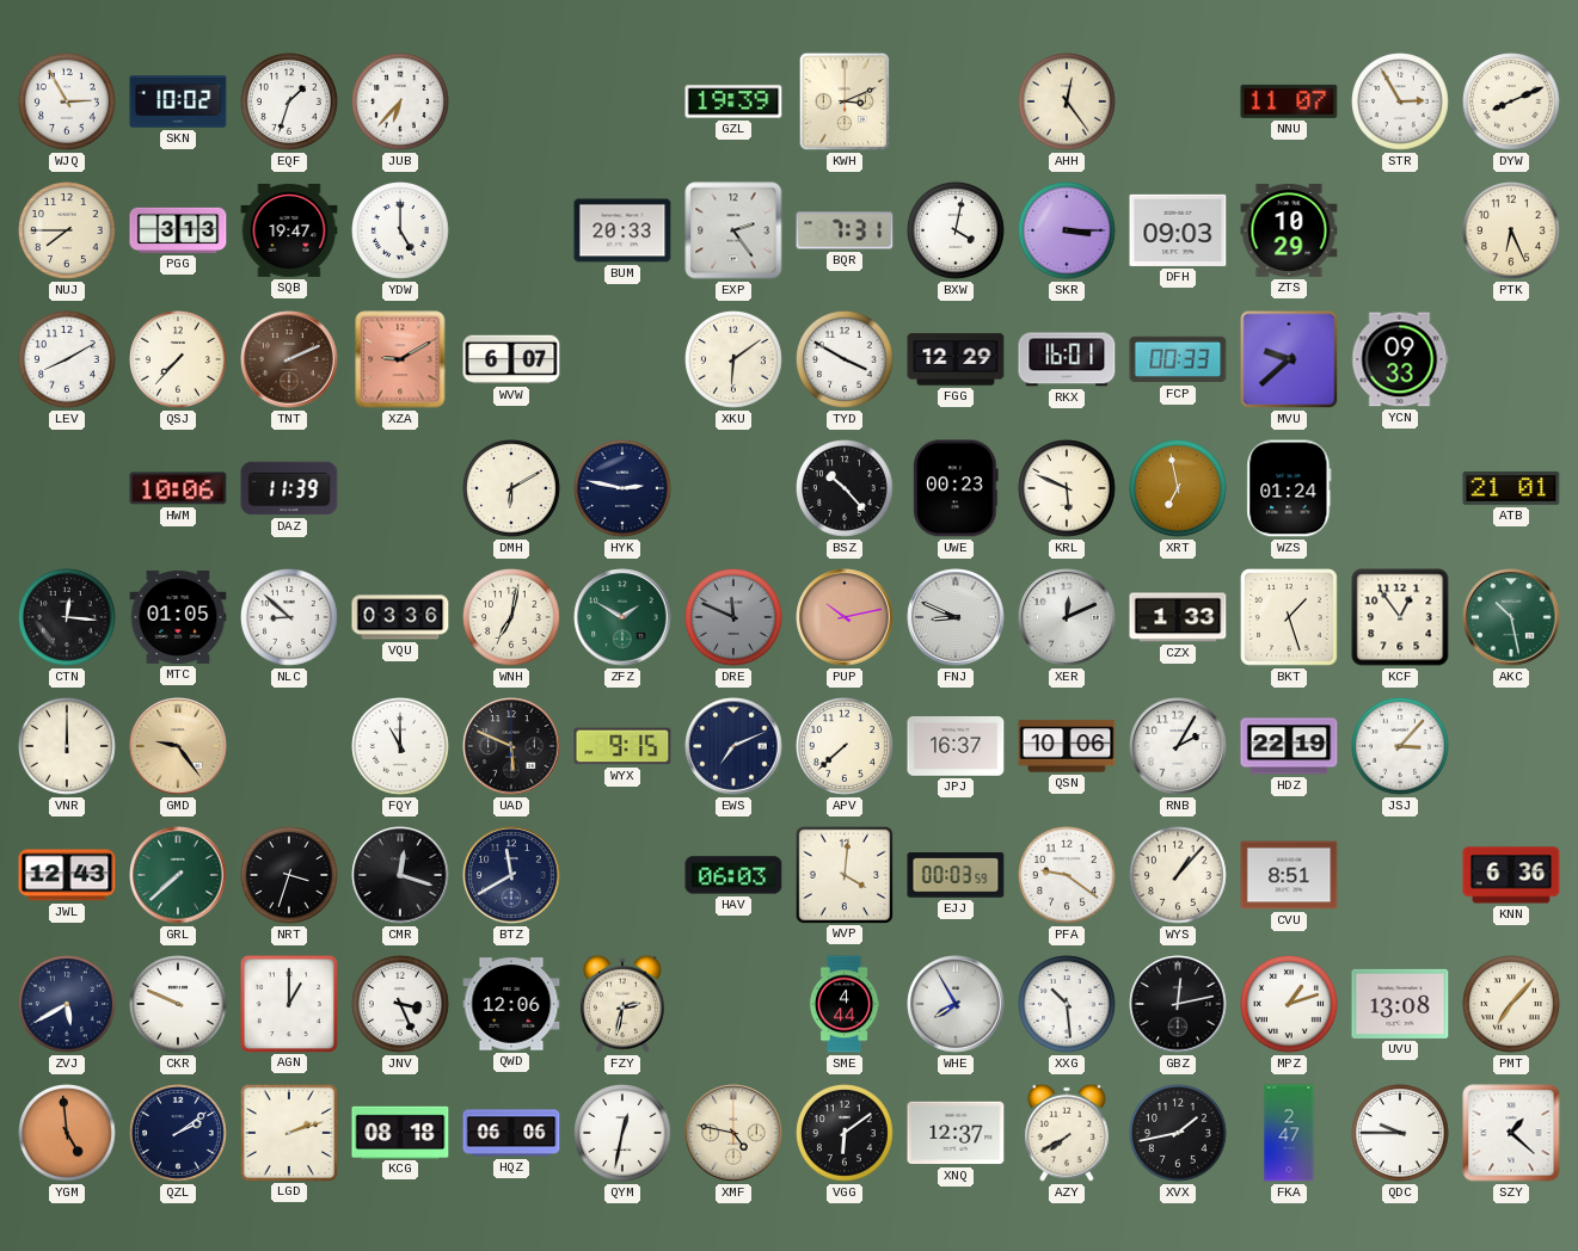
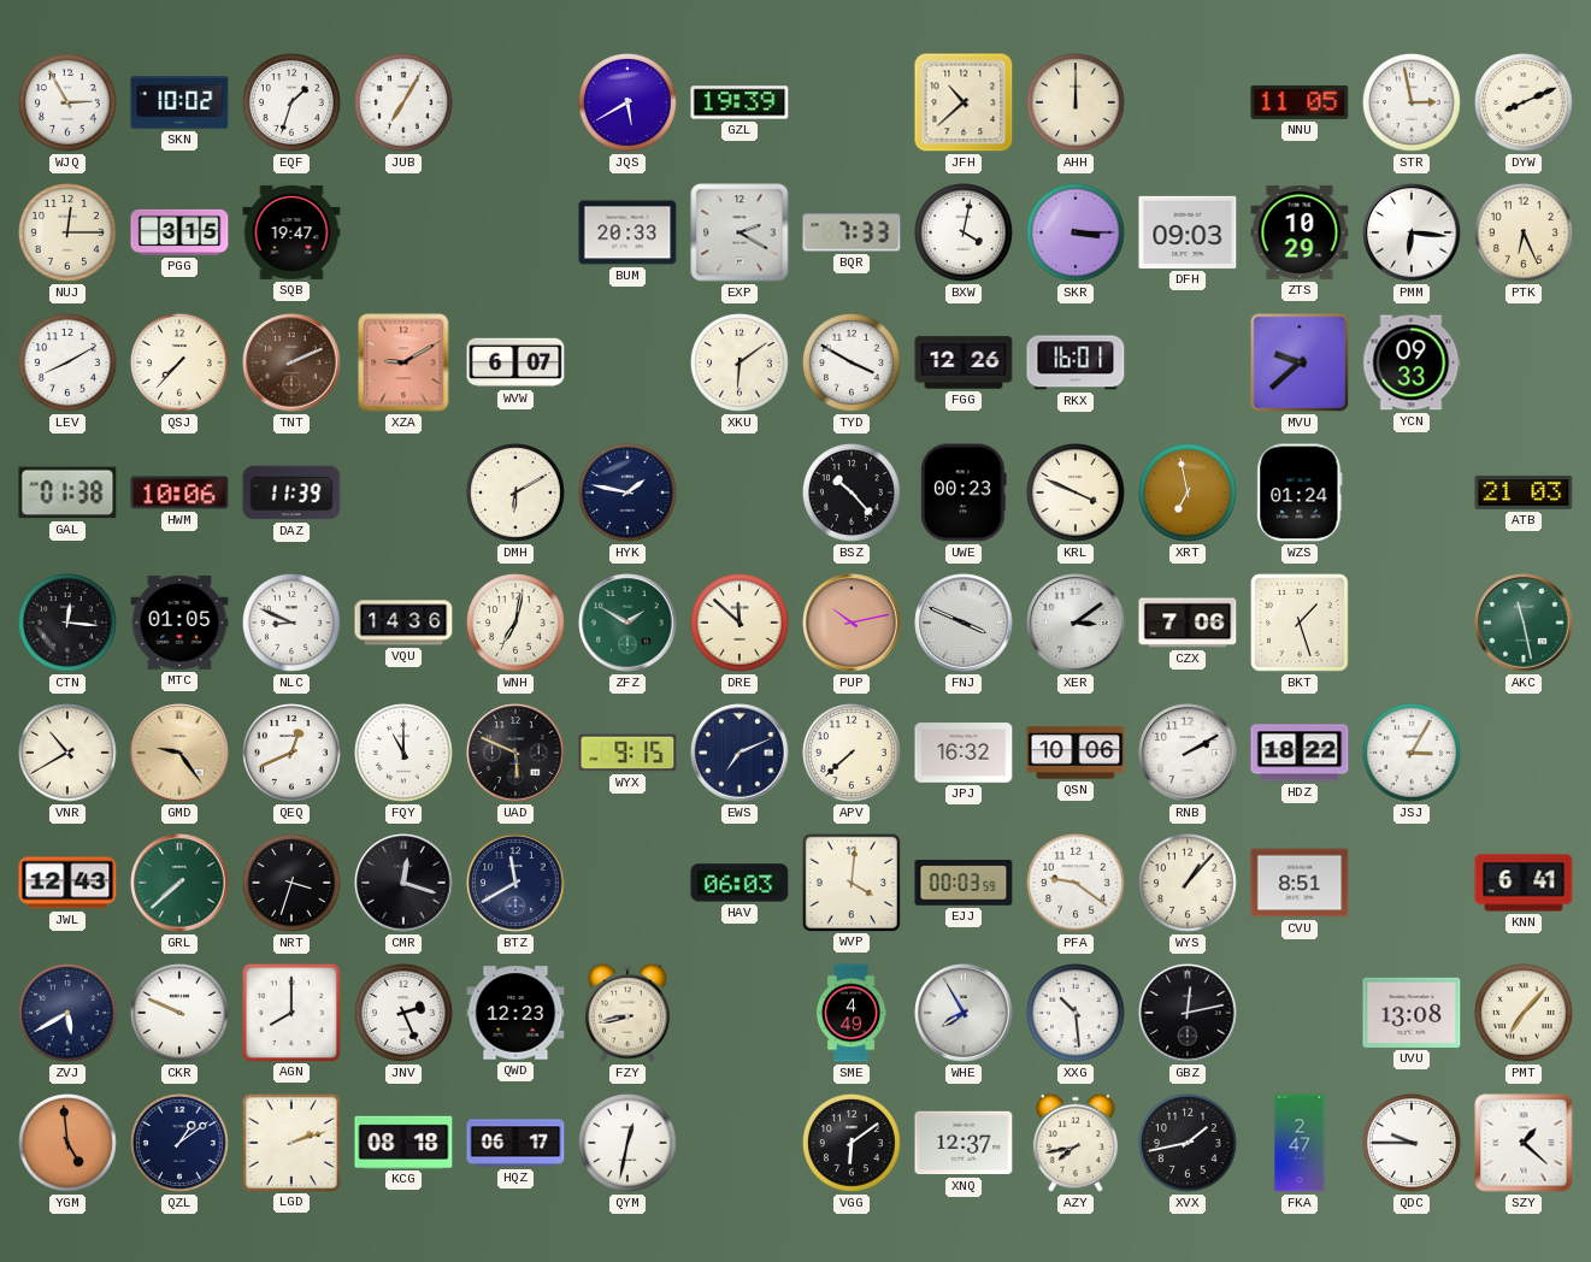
JUB: 6:37 -> 7:05 (405, 104)
JQS: none -> 5:40 (629, 104)
KWH: 3:11 -> none (845, 101)
JFH: none -> 10:38 (964, 102)
AHH: 12:24 -> 12:00 (1077, 104)
NNU: 11:07 -> 11:05 (1300, 102)
STR: 2:55 -> 2:58 (1413, 104)
NUJ: 7:45 -> 12:15 (69, 234)
PGG: 3:13 -> 3:15 (179, 232)
YDW: 5:00 -> none (401, 232)
EXP: 2:24 -> 2:20 (739, 232)
BQR: 7:31 -> 7:33 (852, 232)
PMM: none -> 6:16 (1412, 232)
FGG: 12:29 -> 12:26 (964, 362)
FCP: 00:33 -> none (1178, 359)
GAL: none -> 01:38 (67, 493)
HYK: 2:47 -> 1:47 (629, 494)
KRL: 5:49 -> 3:49 (1077, 494)
ATB: 21:01 -> 21:03 (1524, 493)
NLC: 8:52 -> 8:49 (293, 624)
VQU: 03:36 -> 14:36 (403, 623)
DRE: 11:49 -> 11:52 (741, 624)
DRE dial: grey -> cream (741, 624)
FNJ: 8:49 -> 3:49 (964, 623)
XER: 12:11 -> 3:09 (1076, 623)
CZX: 1:33 -> 7:06 (1188, 623)
KCF: 12:54 -> none (1400, 617)
AKC: 10:28 -> 11:28 (1524, 623)
VNR: 12:00 -> 10:40 (69, 754)
QEQ: none -> 12:41 (293, 754)
JPJ: 16:37 -> 16:32 (964, 753)
RNB: 2:05 -> 2:10 (1188, 753)
HDZ: 22:19 -> 18:22 (1300, 753)
JSJ: 3:07 -> 3:05 (1413, 754)
KNN: 6:36 -> 6:41 (1524, 883)
AGN: 1:00 -> 8:00 (290, 1012)
JNV: 3:26 -> 2:26 (405, 1014)
QWD: 12:06 -> 12:23 (515, 1013)
FZY: 2:32 -> 8:43 (627, 1013)
SME: 4:44 -> 4:49 (852, 1013)
MPZ: 1:12 -> none (1290, 1005)
QZL: 2:09 -> 1:09 (181, 1144)
HQZ: 06:06 -> 06:17 (515, 1143)
XMF: 4:47 -> none (733, 1133)
AZY: 7:40 -> 7:43 (1076, 1143)
